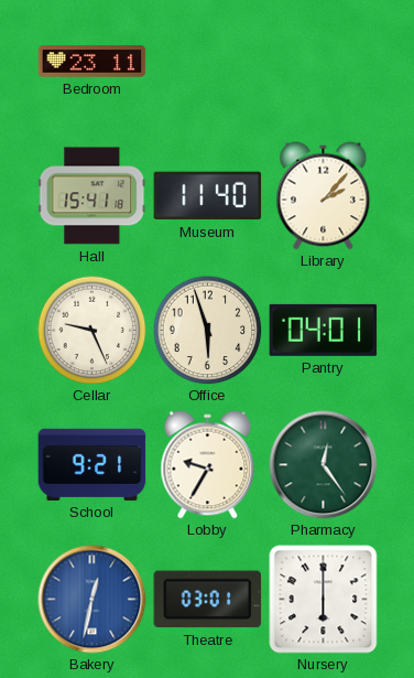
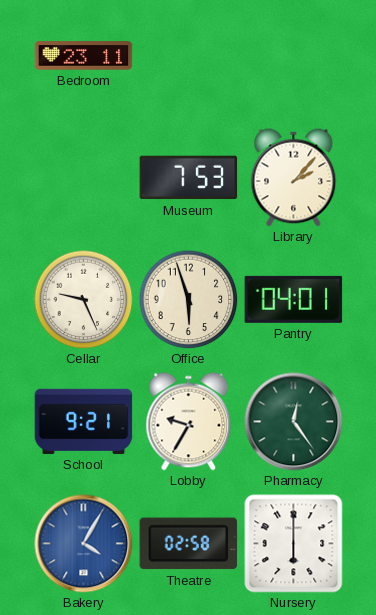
Hall: 15:41 -> none (92, 196)
Museum: 11:40 -> 7:53 (189, 178)
Bakery: 12:32 -> 4:05 (84, 544)
Theatre: 03:01 -> 02:58 (189, 544)
